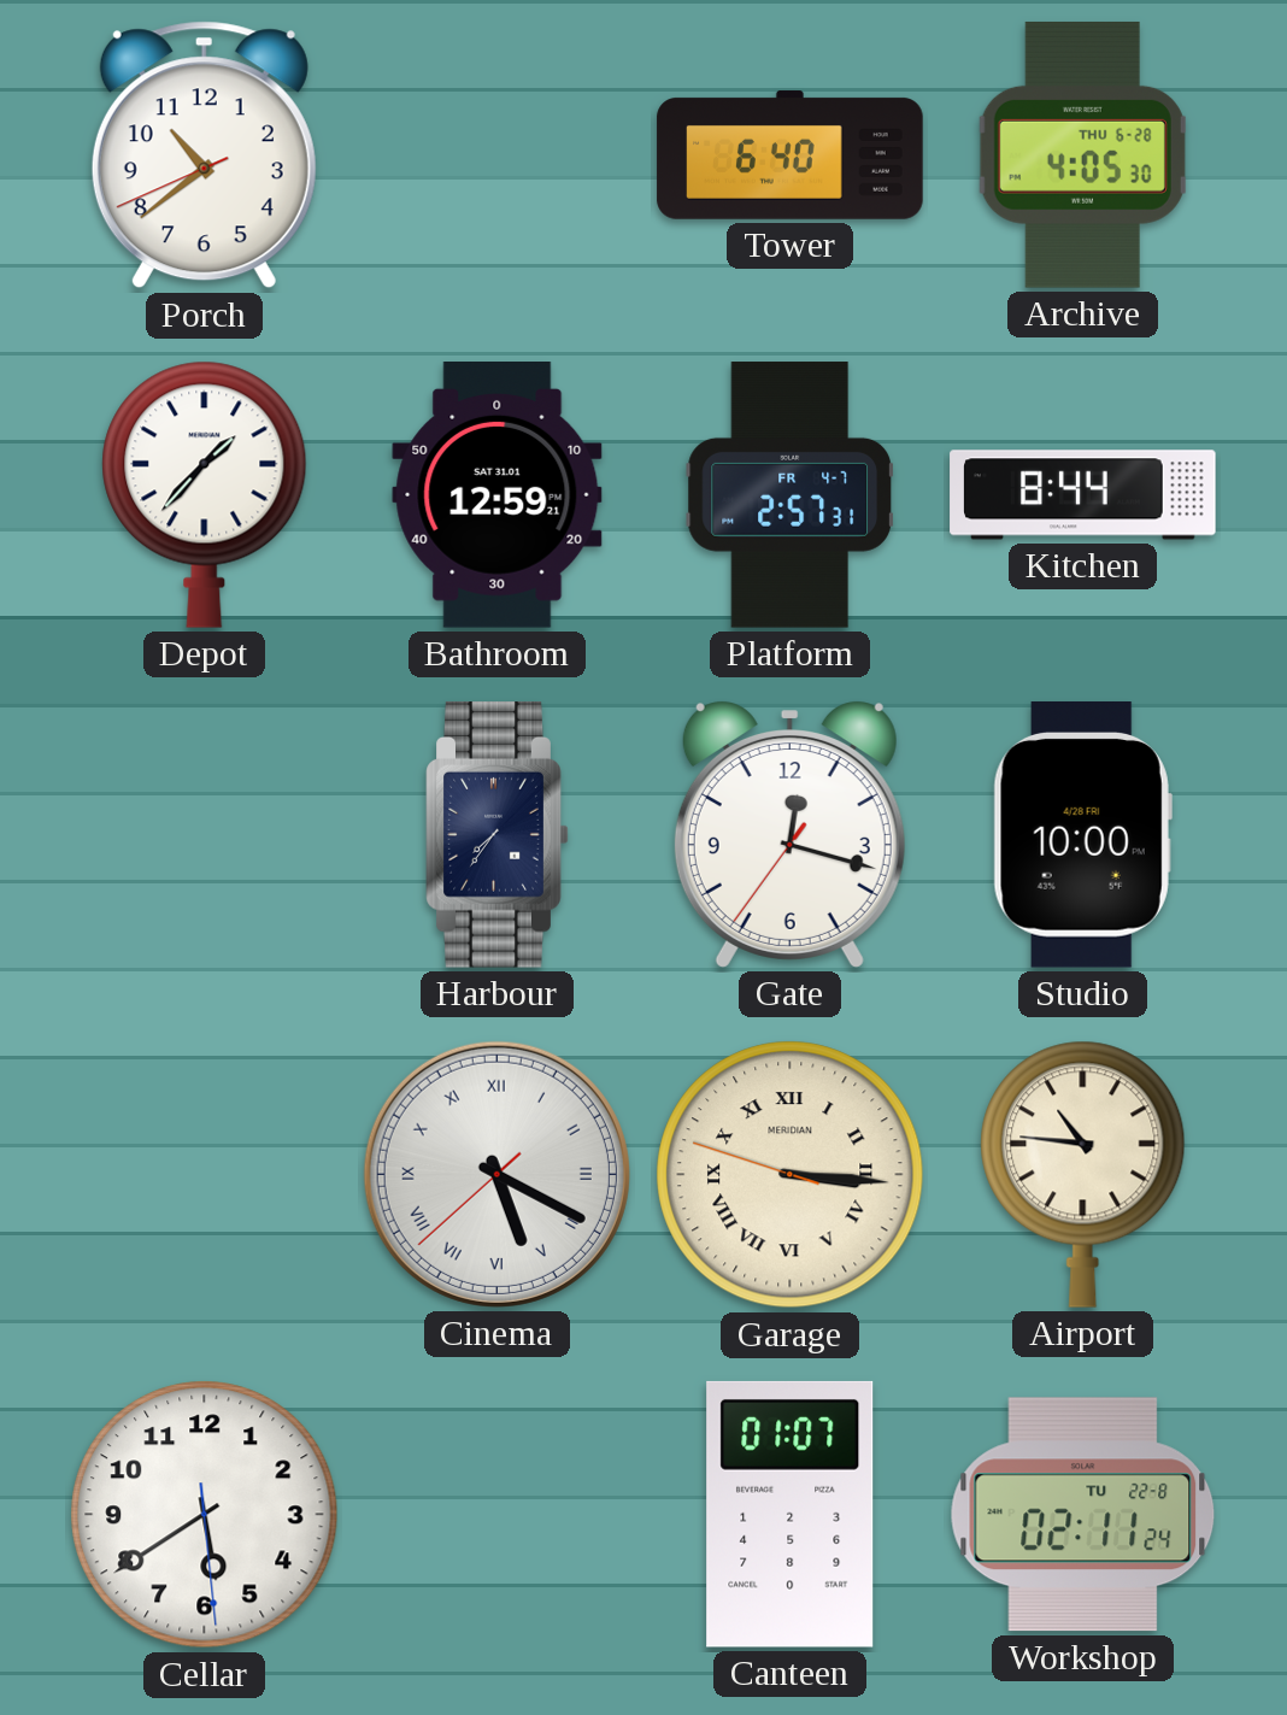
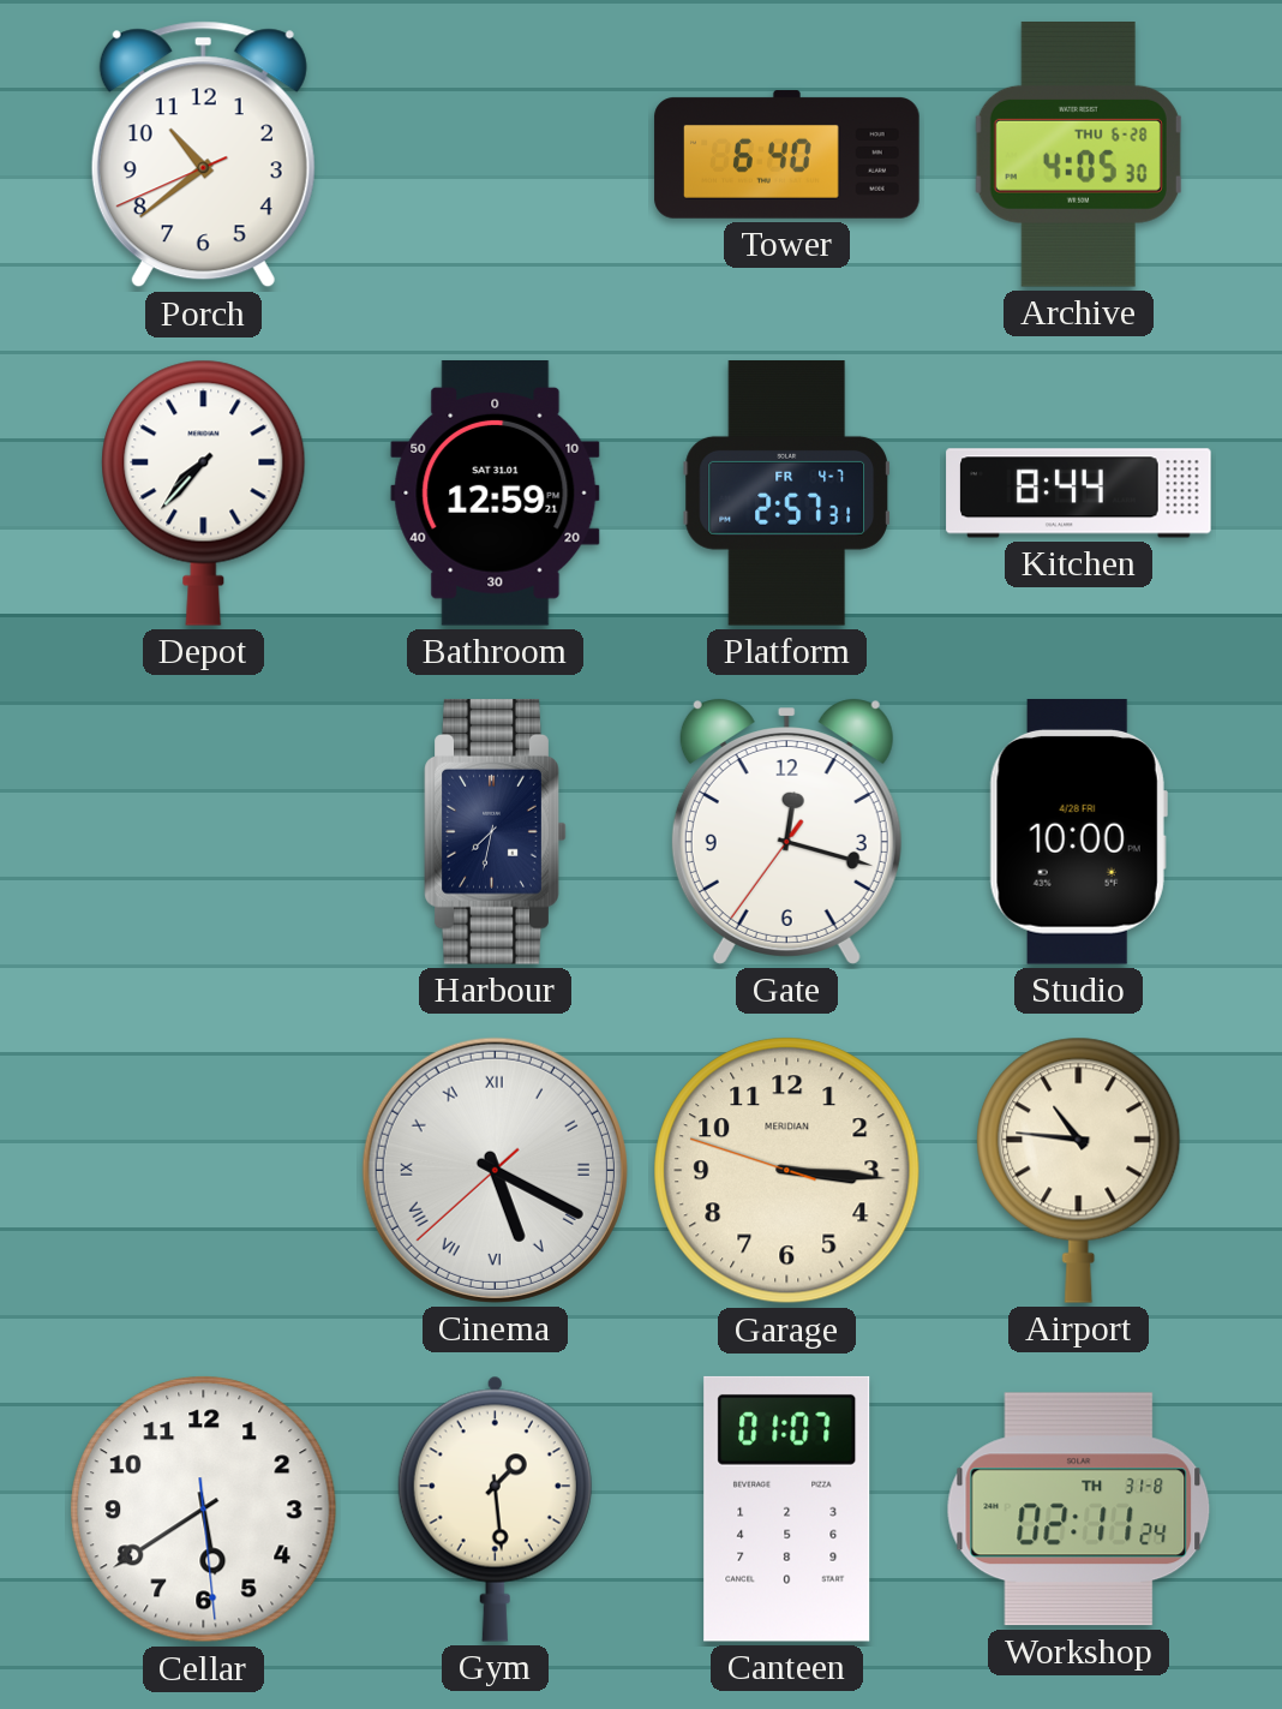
Depot: 1:37 -> 7:37 (204, 492)
Harbour: 7:36 -> 7:32 (496, 832)
Garage numerals: Roman -> Arabic (787, 1171)
Gym: none -> 1:29 (495, 1508)
Workshop date: TU 22-8 -> TH 31-8 (1079, 1510)
